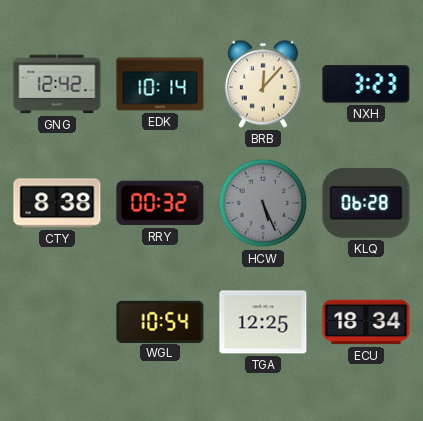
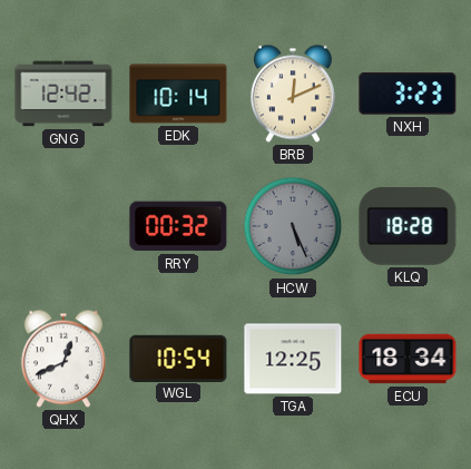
BRB: 12:07 -> 12:11 (293, 94)
CTY: 8:38 -> none (57, 203)
KLQ: 06:28 -> 18:28 (408, 227)
QHX: none -> 12:41 (63, 359)
